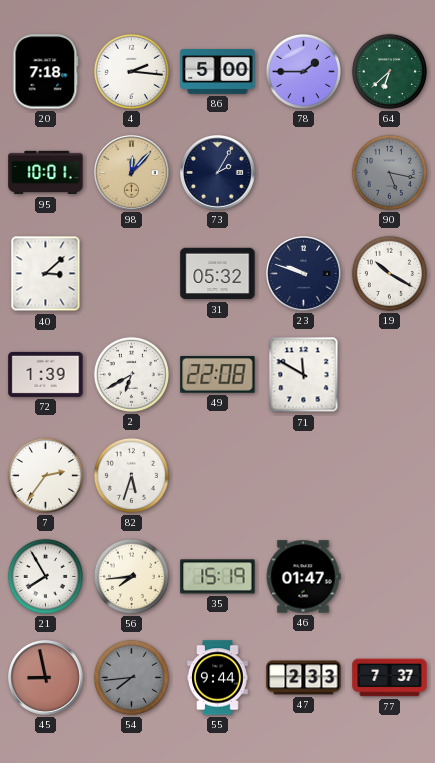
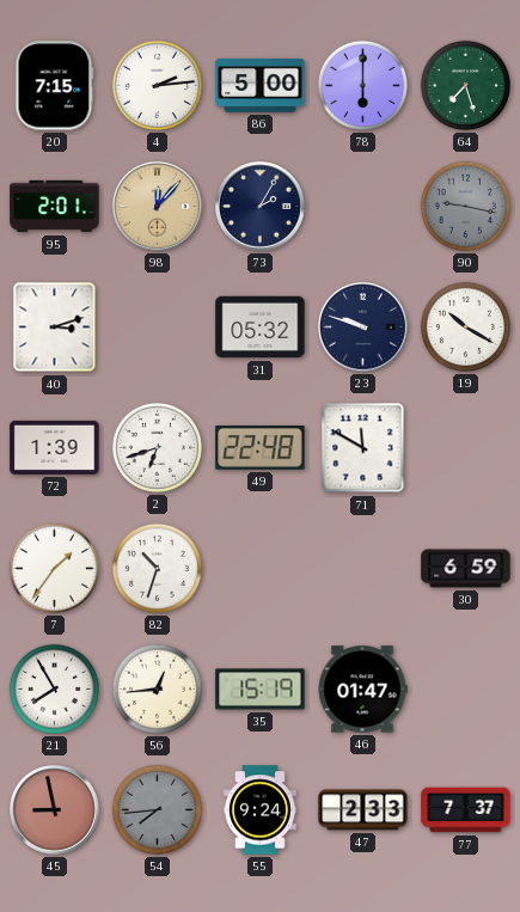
20: 7:18 -> 7:15 (55, 86)
4: 2:16 -> 2:14 (157, 85)
78: 1:45 -> 6:00 (362, 85)
64: 6:38 -> 7:27 (465, 85)
95: 10:01 -> 2:01 (55, 207)
90: 5:17 -> 9:17 (465, 206)
40: 3:08 -> 3:12 (55, 328)
2: 6:40 -> 6:42 (157, 447)
49: 22:08 -> 22:48 (261, 448)
7: 2:36 -> 1:36 (54, 568)
82: 5:33 -> 10:33 (157, 568)
30: none -> 6:59 (466, 569)
56: 7:44 -> 12:44 (157, 688)
55: 9:44 -> 9:24 (261, 810)
